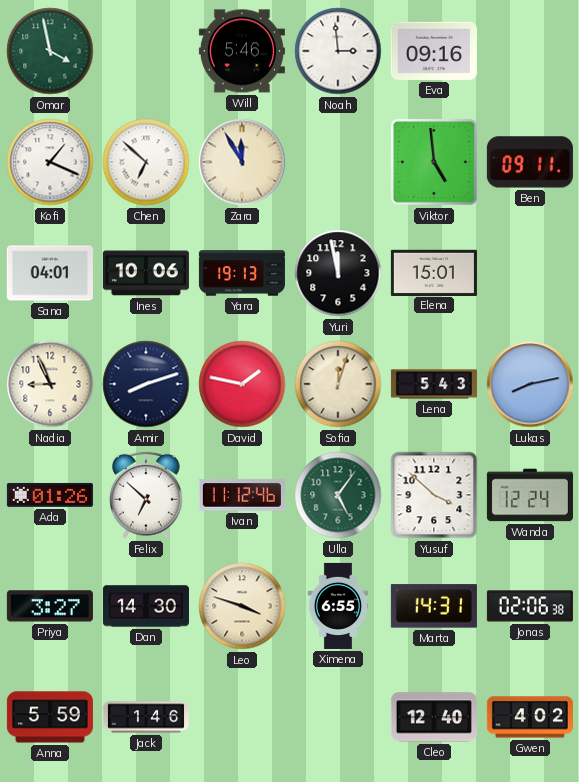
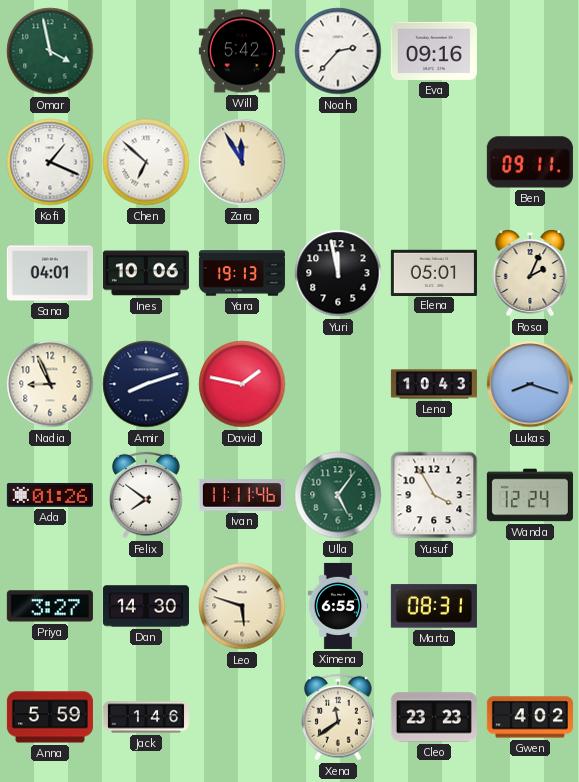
Will: 5:46 -> 5:42 (242, 51)
Noah: 2:59 -> 2:37 (338, 51)
Viktor: 4:59 -> none (434, 162)
Elena: 15:01 -> 05:01 (434, 272)
Rosa: none -> 2:04 (530, 273)
Sofia: 12:03 -> none (338, 384)
Lena: 5:43 -> 10:43 (434, 384)
Lukas: 8:13 -> 8:18 (530, 384)
Felix: 6:52 -> 7:51 (146, 495)
Ivan: 11:12 -> 11:11 (242, 495)
Yusuf: 3:52 -> 3:55 (434, 495)
Leo: 3:48 -> 5:48 (242, 606)
Marta: 14:31 -> 08:31 (434, 606)
Jonas: 02:06 -> none (530, 606)
Xena: none -> 11:39 (338, 717)
Cleo: 12:40 -> 23:23 (434, 717)
